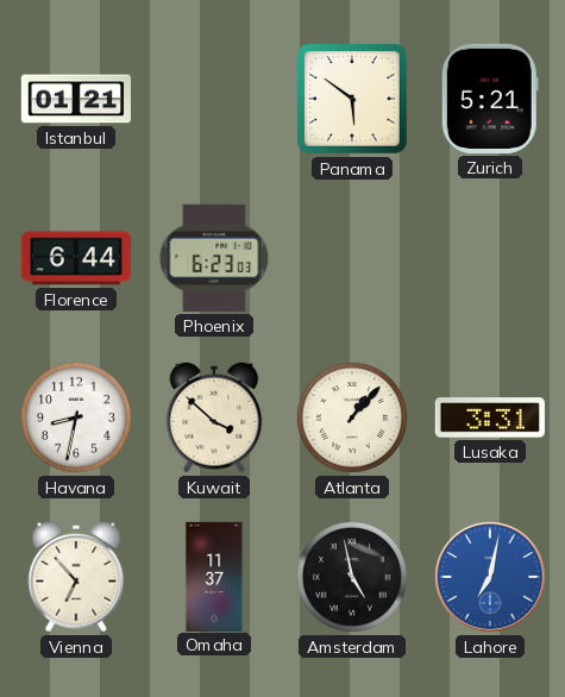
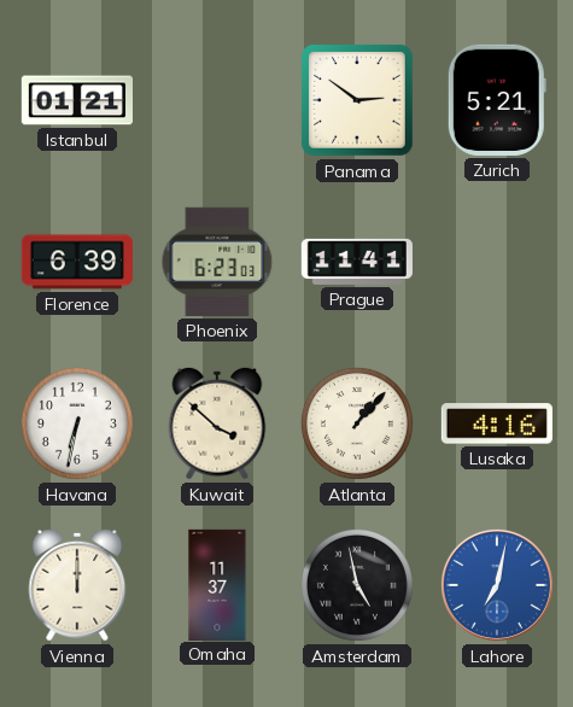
Panama: 5:51 -> 2:51 (357, 100)
Florence: 6:44 -> 6:39 (76, 262)
Prague: none -> 11:41 (357, 262)
Havana: 8:32 -> 6:32 (77, 423)
Lusaka: 3:31 -> 4:16 (497, 423)
Vienna: 6:53 -> 12:00 (77, 585)
